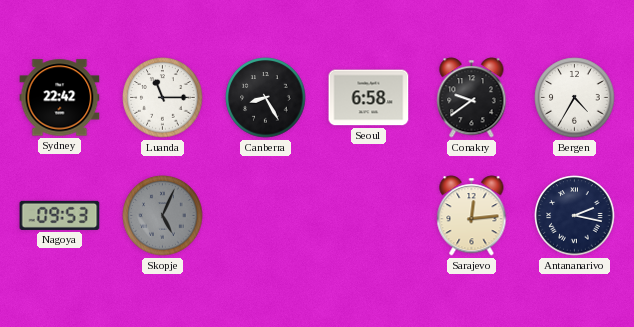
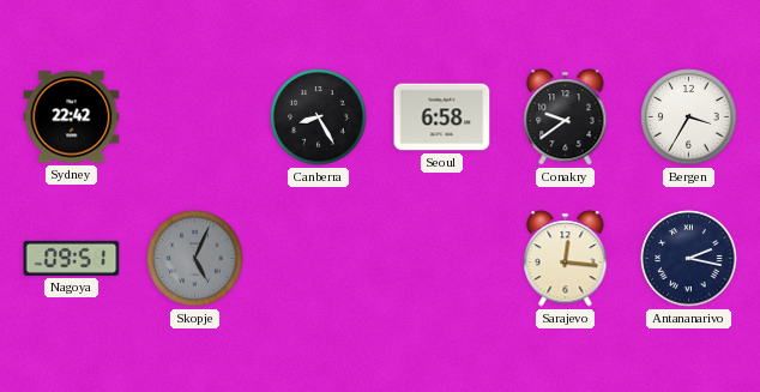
Luanda: 11:15 -> none (163, 98)
Bergen: 4:35 -> 3:35 (689, 117)
Nagoya: 09:53 -> 09:51 (72, 258)
Sarajevo: 12:14 -> 12:16 (566, 259)
